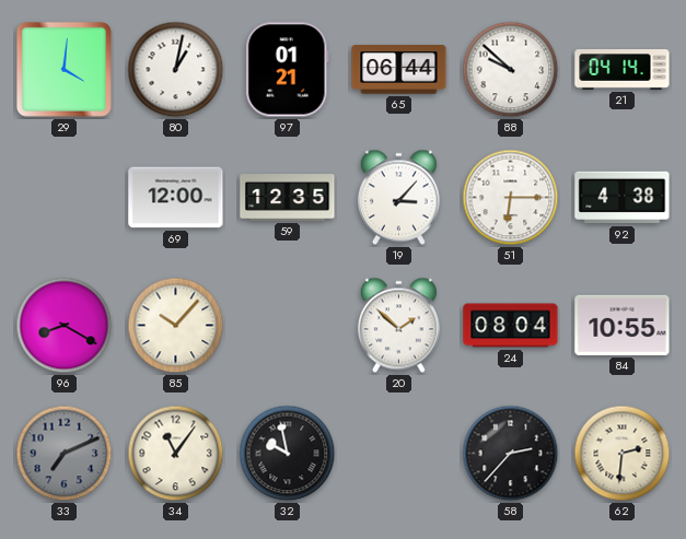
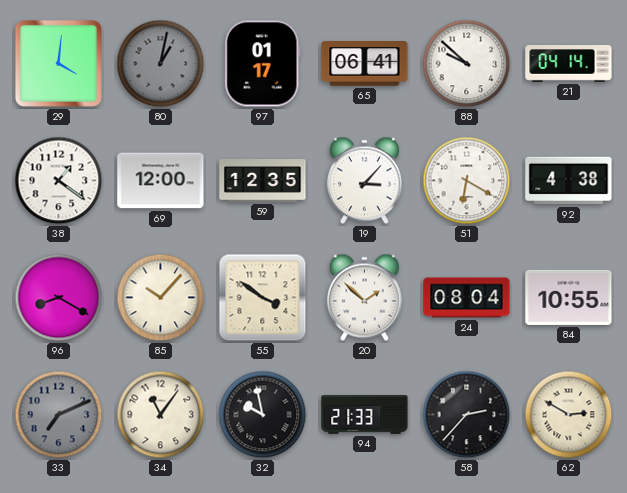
80 dial: white -> grey (161, 64)
97: 01:21 -> 01:17 (262, 64)
65: 06:44 -> 06:41 (365, 64)
38: none -> 1:21 (59, 181)
51: 6:15 -> 6:20 (467, 181)
55: none -> 3:51 (263, 298)
94: none -> 21:33 (365, 415)
62: 2:31 -> 2:50 (569, 415)
